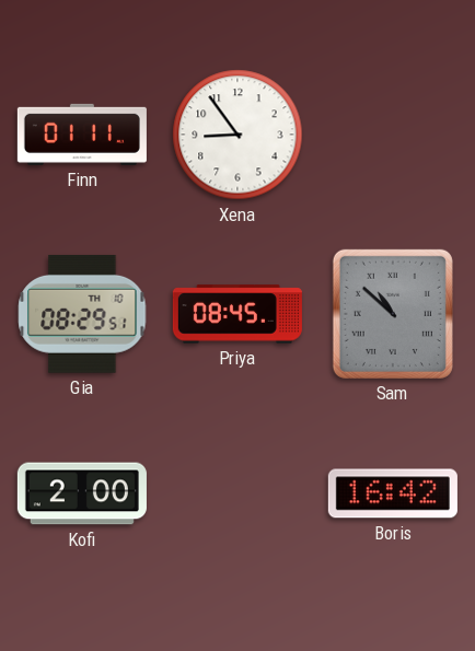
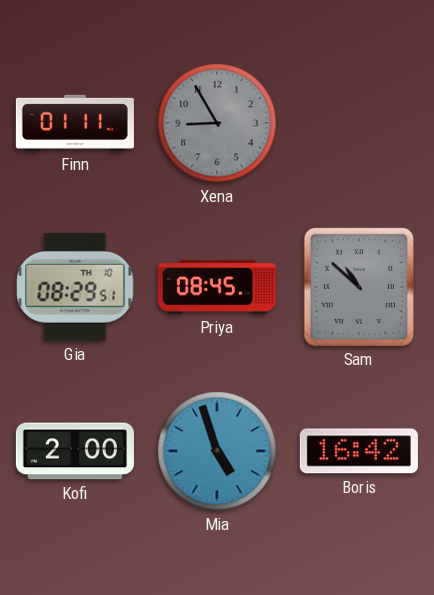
Xena: 8:54 -> 8:55 (217, 123)
Xena dial: white -> grey (217, 123)
Mia: none -> 4:57 (217, 451)
